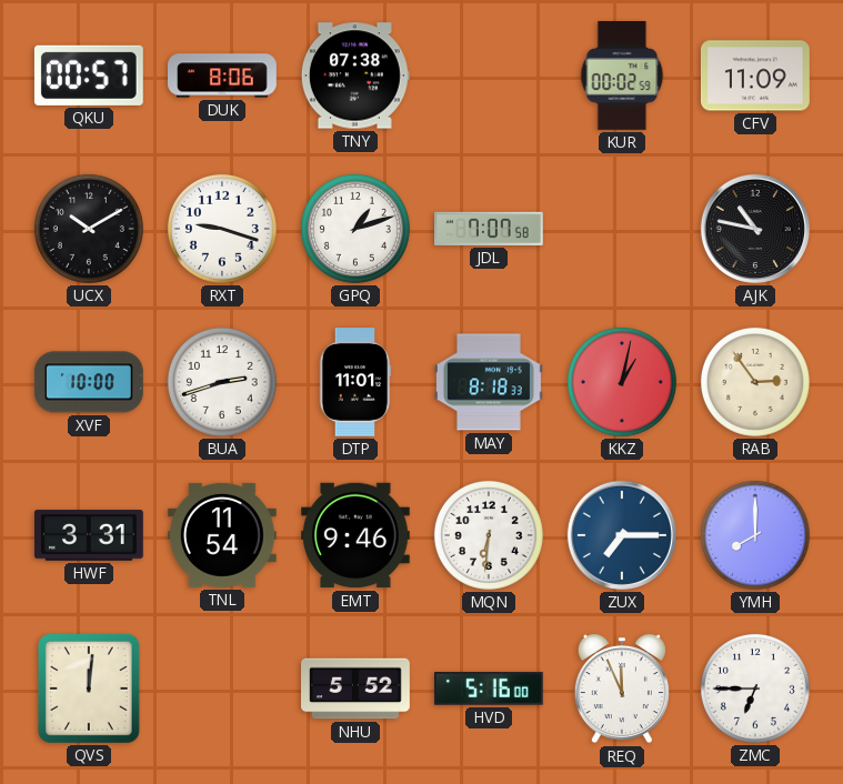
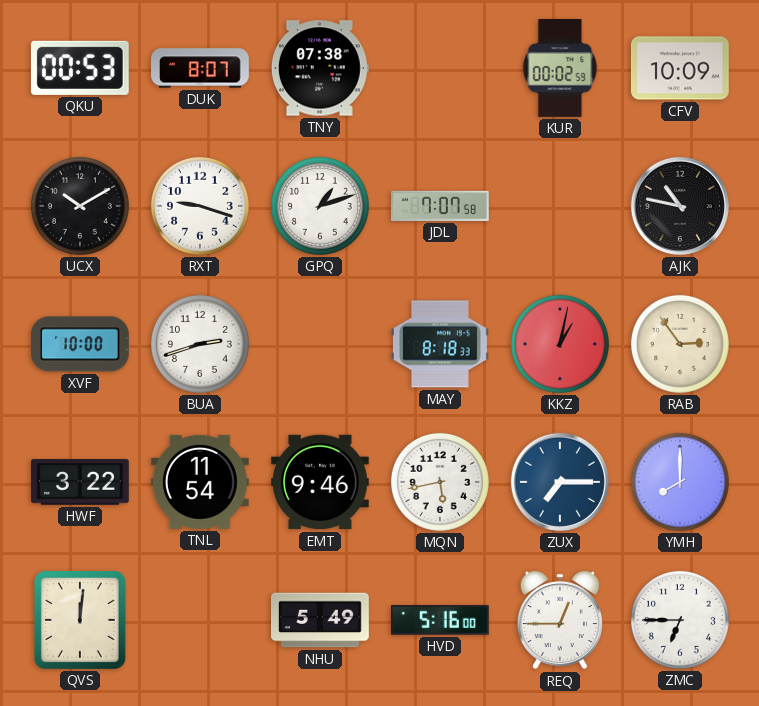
QKU: 00:57 -> 00:53 (80, 68)
DUK: 8:06 -> 8:07 (201, 68)
CFV: 11:09 -> 10:09 (680, 68)
DTP: 11:01 -> none (355, 383)
HWF: 3:31 -> 3:22 (81, 482)
MQN: 6:31 -> 5:43 (440, 482)
NHU: 5:52 -> 5:49 (321, 620)
REQ: 11:56 -> 12:45 (560, 620)
